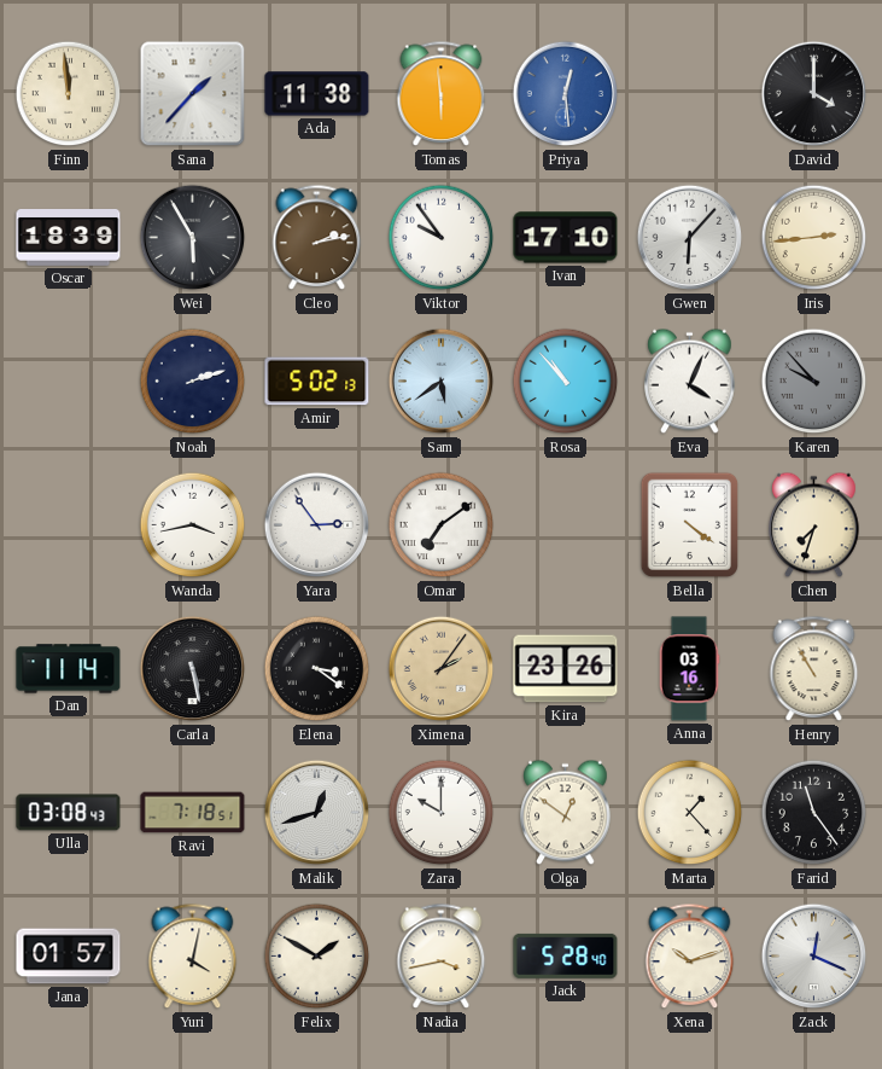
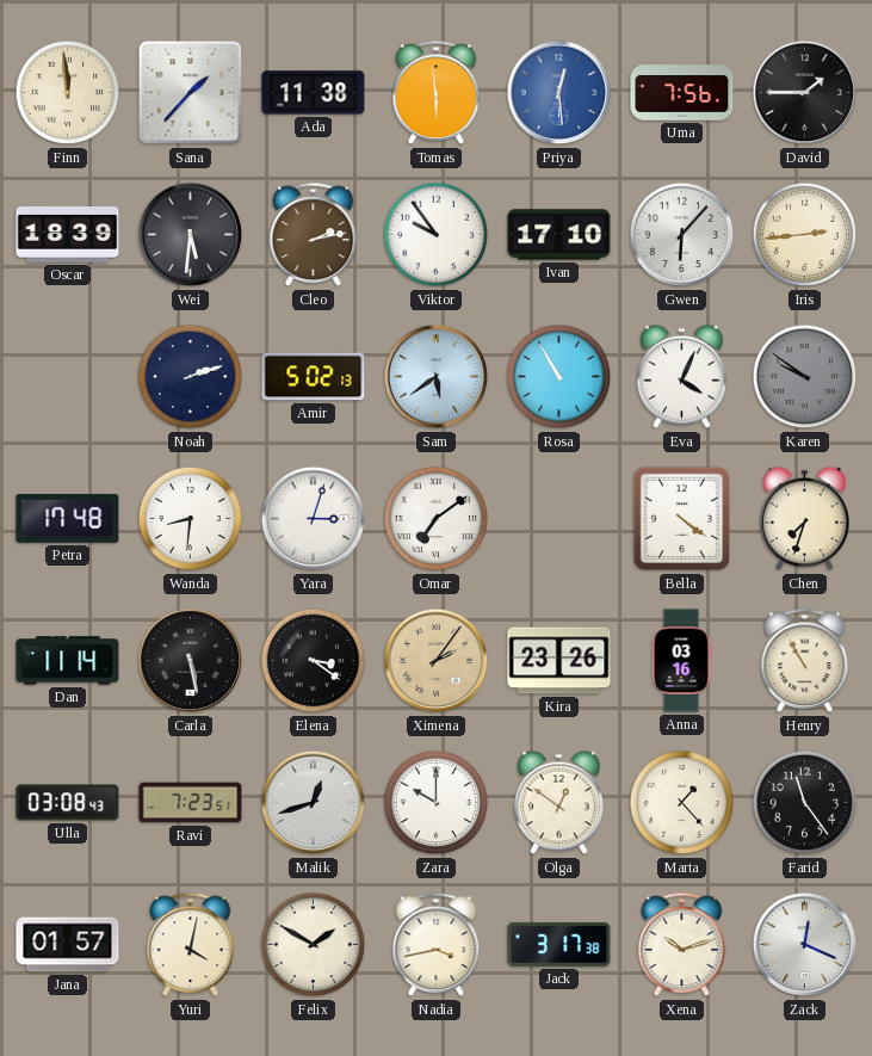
Uma: none -> 7:56 (682, 93)
David: 4:00 -> 1:45 (805, 93)
Wei: 5:55 -> 5:31 (191, 235)
Rosa: 10:53 -> 10:55 (559, 377)
Karen: 9:53 -> 9:51 (805, 377)
Petra: none -> 17:48 (68, 518)
Wanda: 3:43 -> 8:31 (191, 519)
Yara: 2:54 -> 3:03 (314, 519)
Ravi: 7:18 -> 7:23 (191, 803)
Jack: 5:28 -> 3:17 (559, 944)
